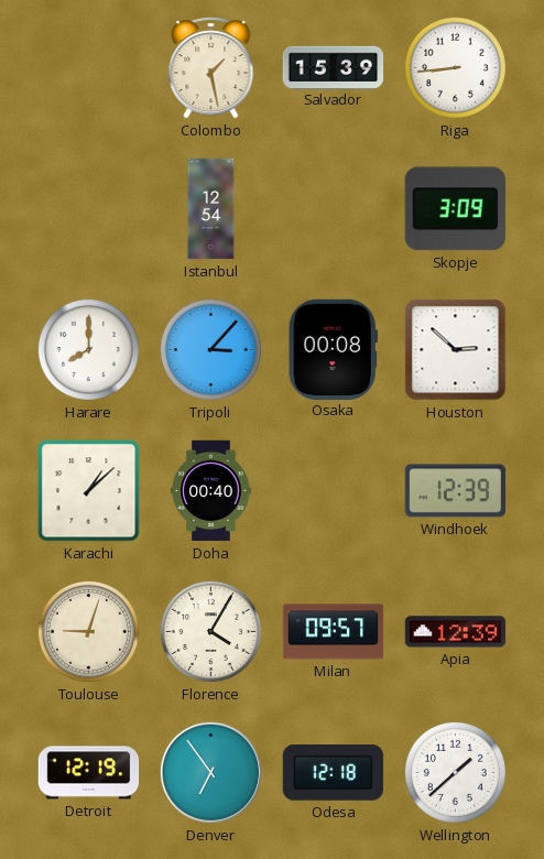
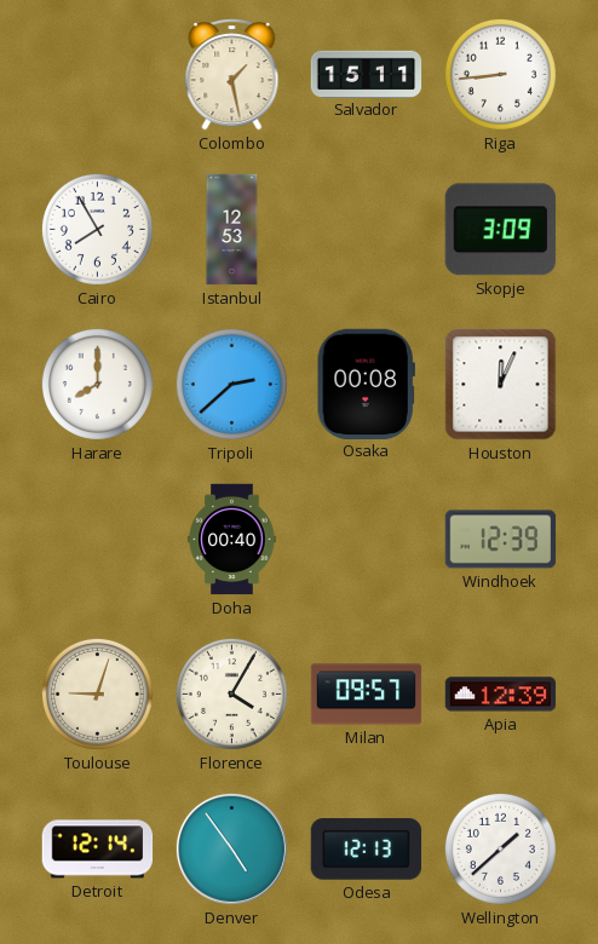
Salvador: 15:39 -> 15:11 (367, 74)
Cairo: none -> 7:55 (97, 229)
Istanbul: 12:54 -> 12:53 (232, 230)
Tripoli: 3:07 -> 2:38 (231, 384)
Houston: 2:52 -> 12:04 (501, 385)
Karachi: 1:08 -> none (89, 491)
Detroit: 12:19 -> 12:14 (98, 850)
Denver: 6:54 -> 4:54 (231, 848)
Odesa: 12:18 -> 12:13 (367, 850)
